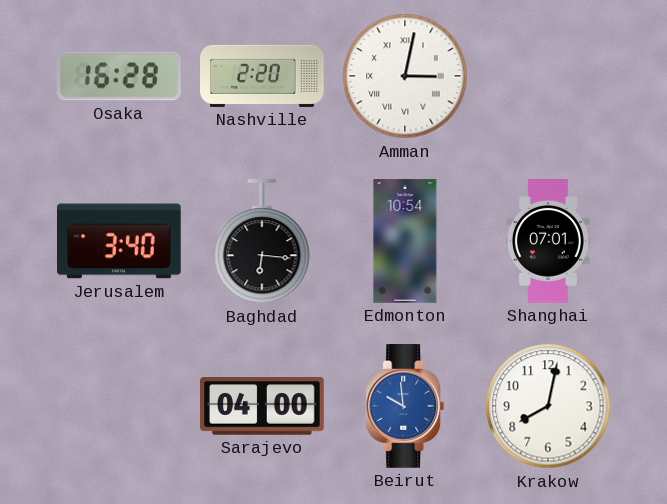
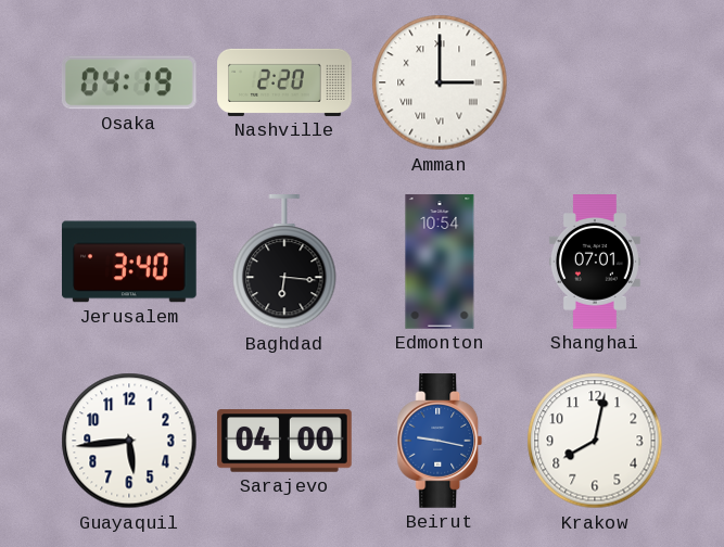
Osaka: 16:28 -> 04:19 (129, 82)
Amman: 3:02 -> 3:00 (440, 82)
Guayaquil: none -> 5:44 (129, 441)
Beirut: 9:59 -> 9:17 (440, 441)
